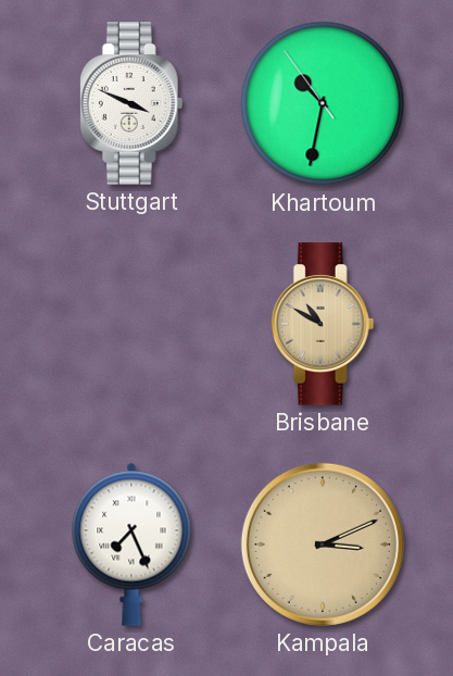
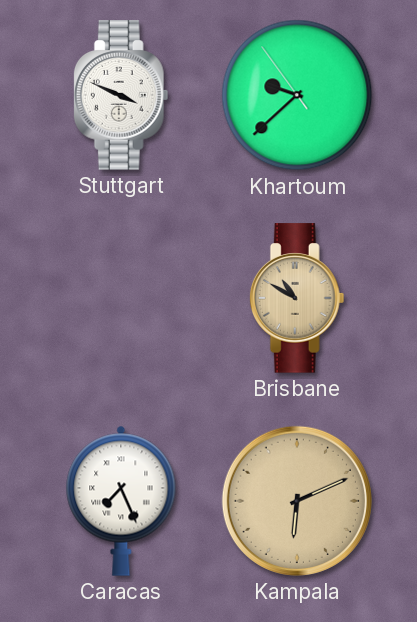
Khartoum: 10:31 -> 9:37 (297, 95)
Kampala: 3:11 -> 6:11 (297, 501)
